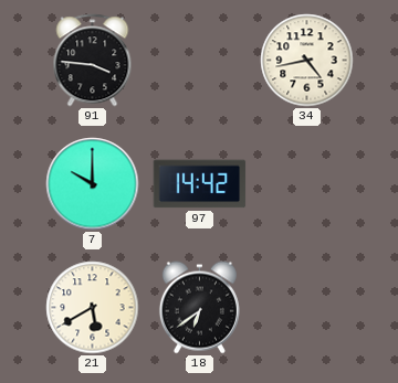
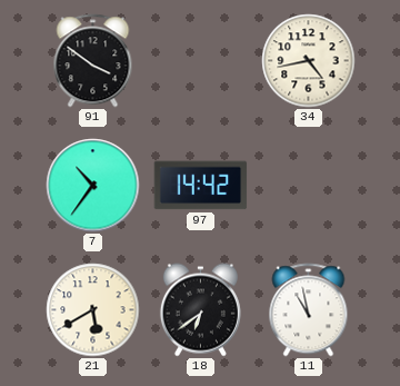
91: 3:46 -> 3:51 (93, 61)
7: 10:00 -> 10:36 (93, 186)
11: none -> 10:58 (309, 310)
